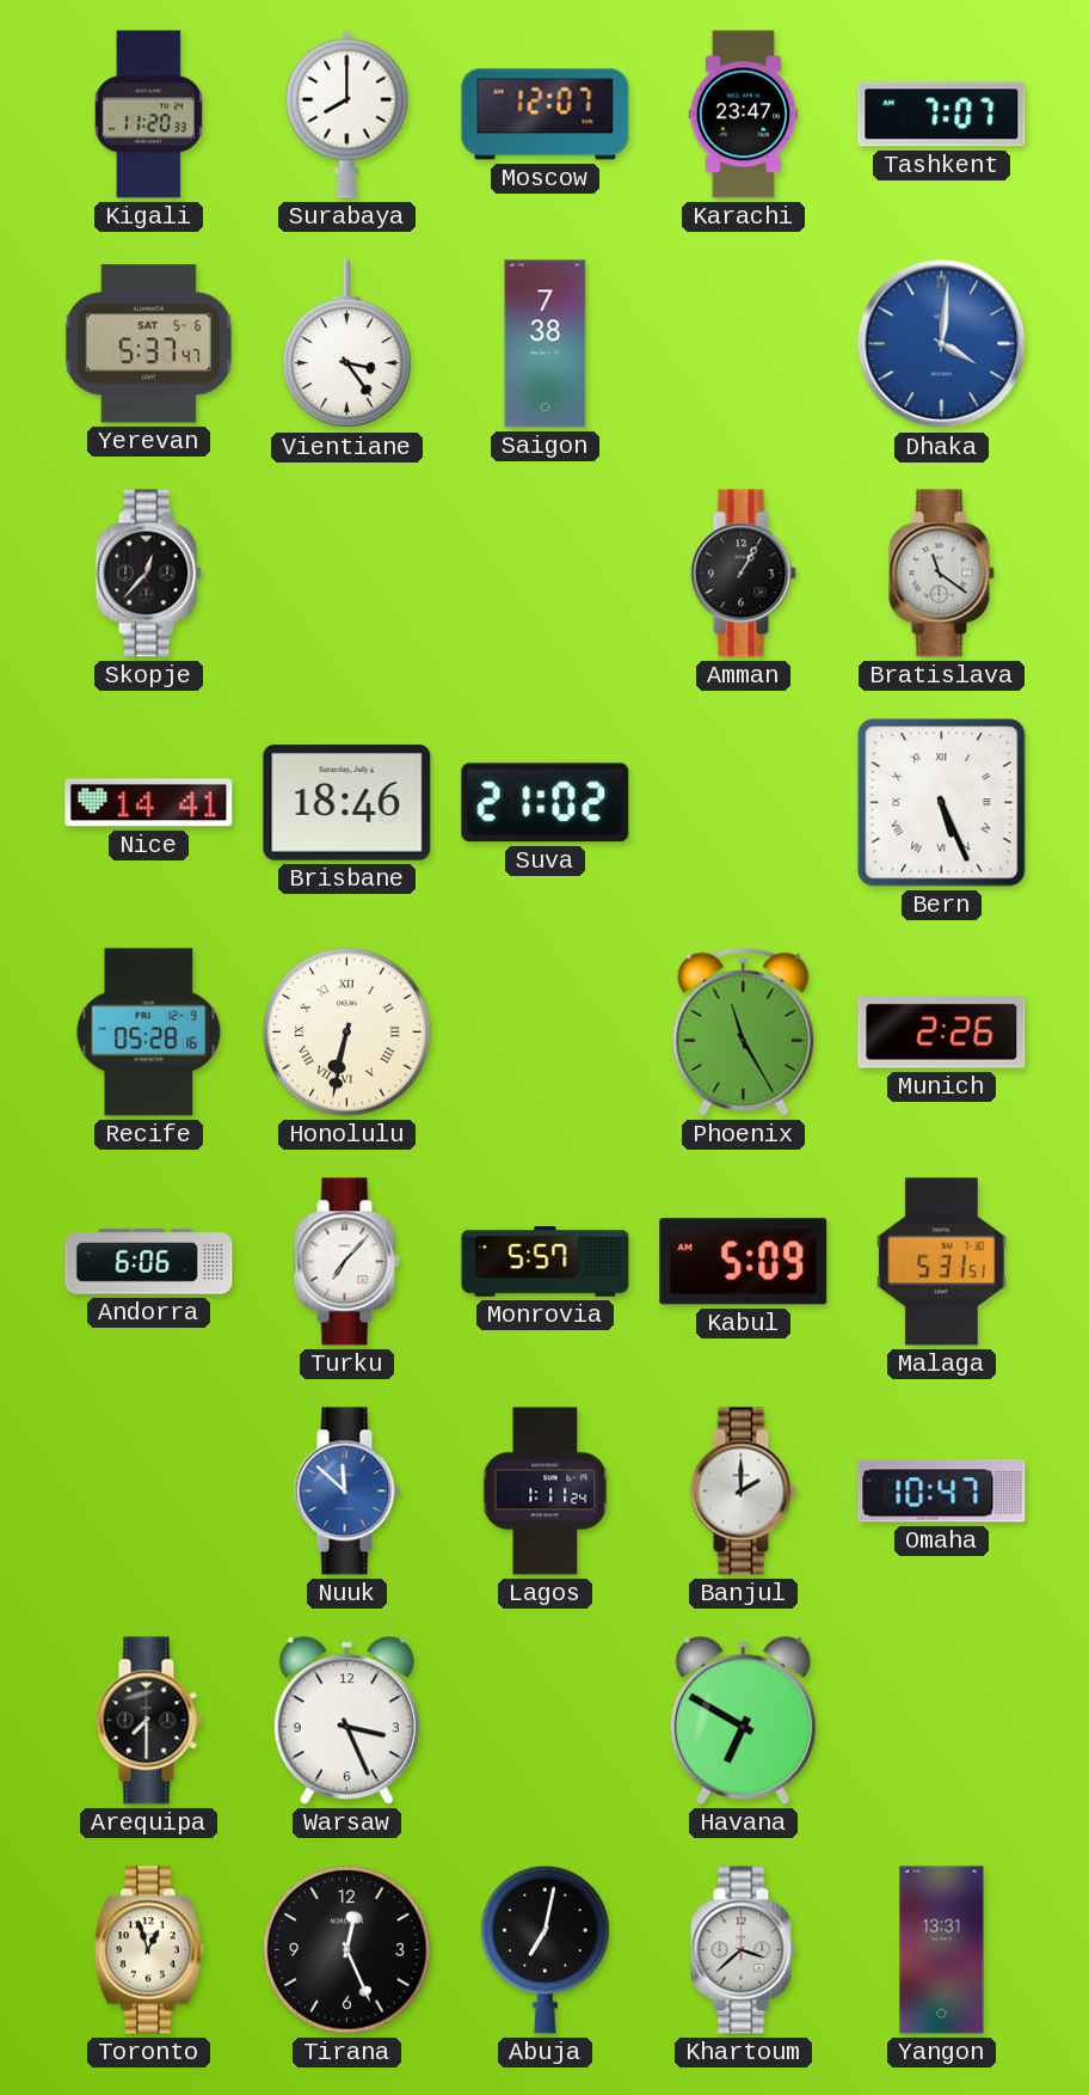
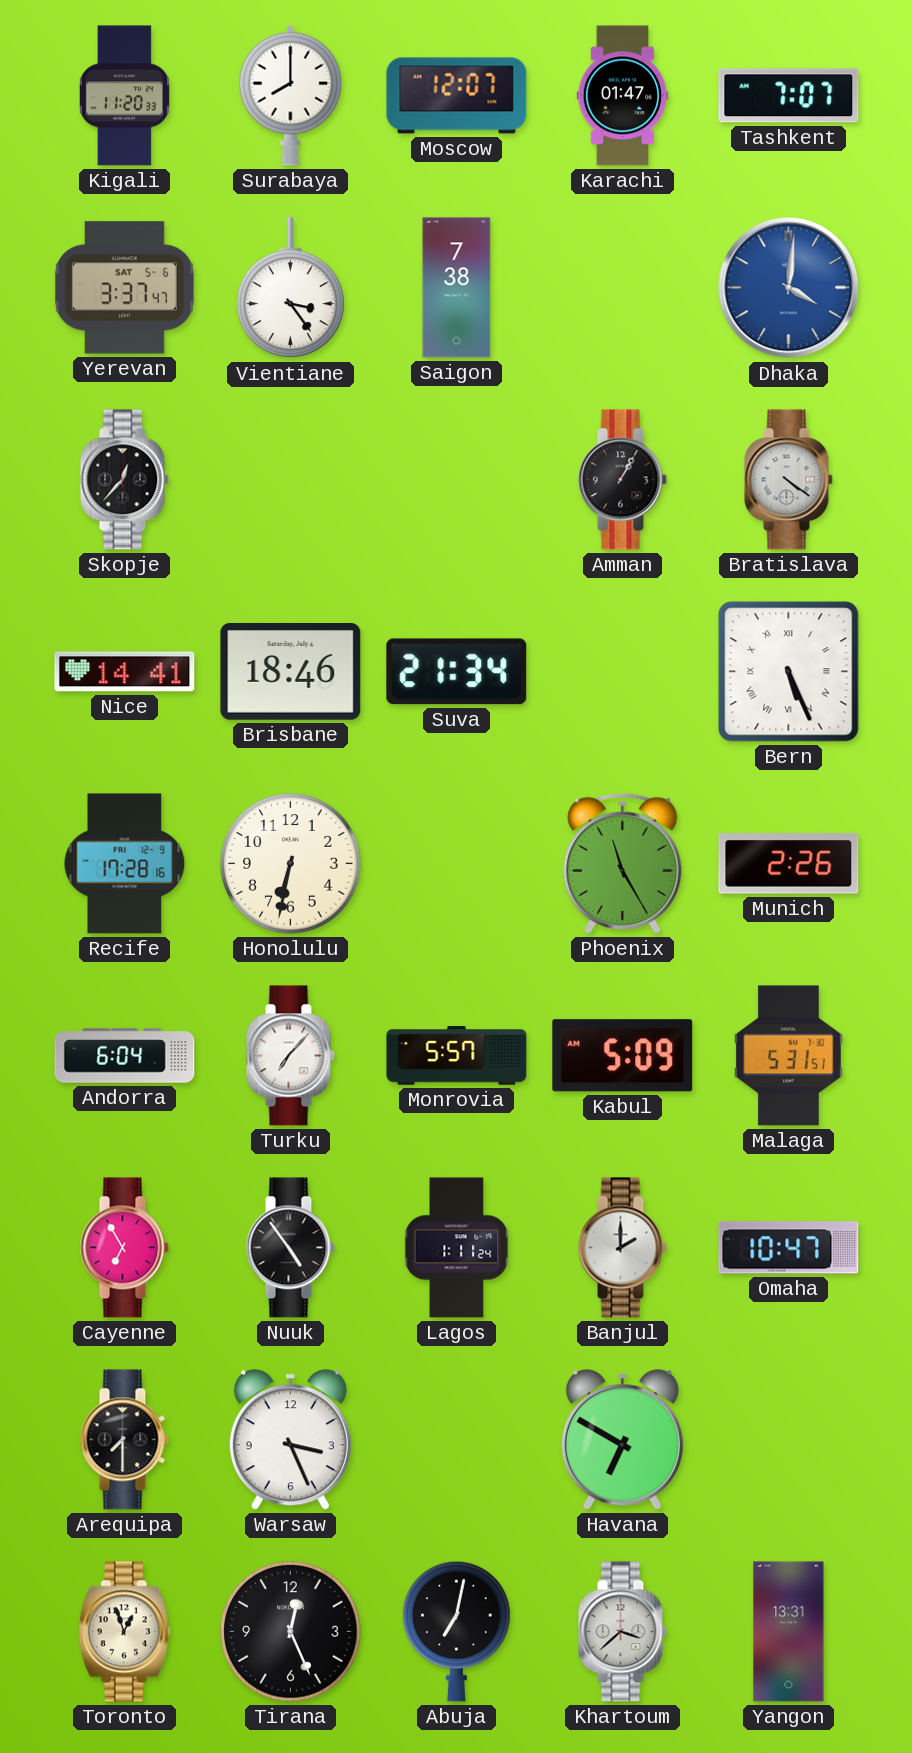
Karachi: 23:47 -> 01:47 (623, 96)
Yerevan: 5:37 -> 3:37 (124, 288)
Bratislava: 11:21 -> 4:21 (788, 480)
Suva: 21:02 -> 21:34 (457, 672)
Recife: 05:28 -> 17:28 (125, 864)
Honolulu numerals: Roman -> Arabic (291, 864)
Andorra: 6:06 -> 6:04 (125, 1056)
Cayenne: none -> 6:55 (124, 1248)
Nuuk: 11:52 -> 4:54 (290, 1248)
Nuuk dial: blue -> black (290, 1248)
